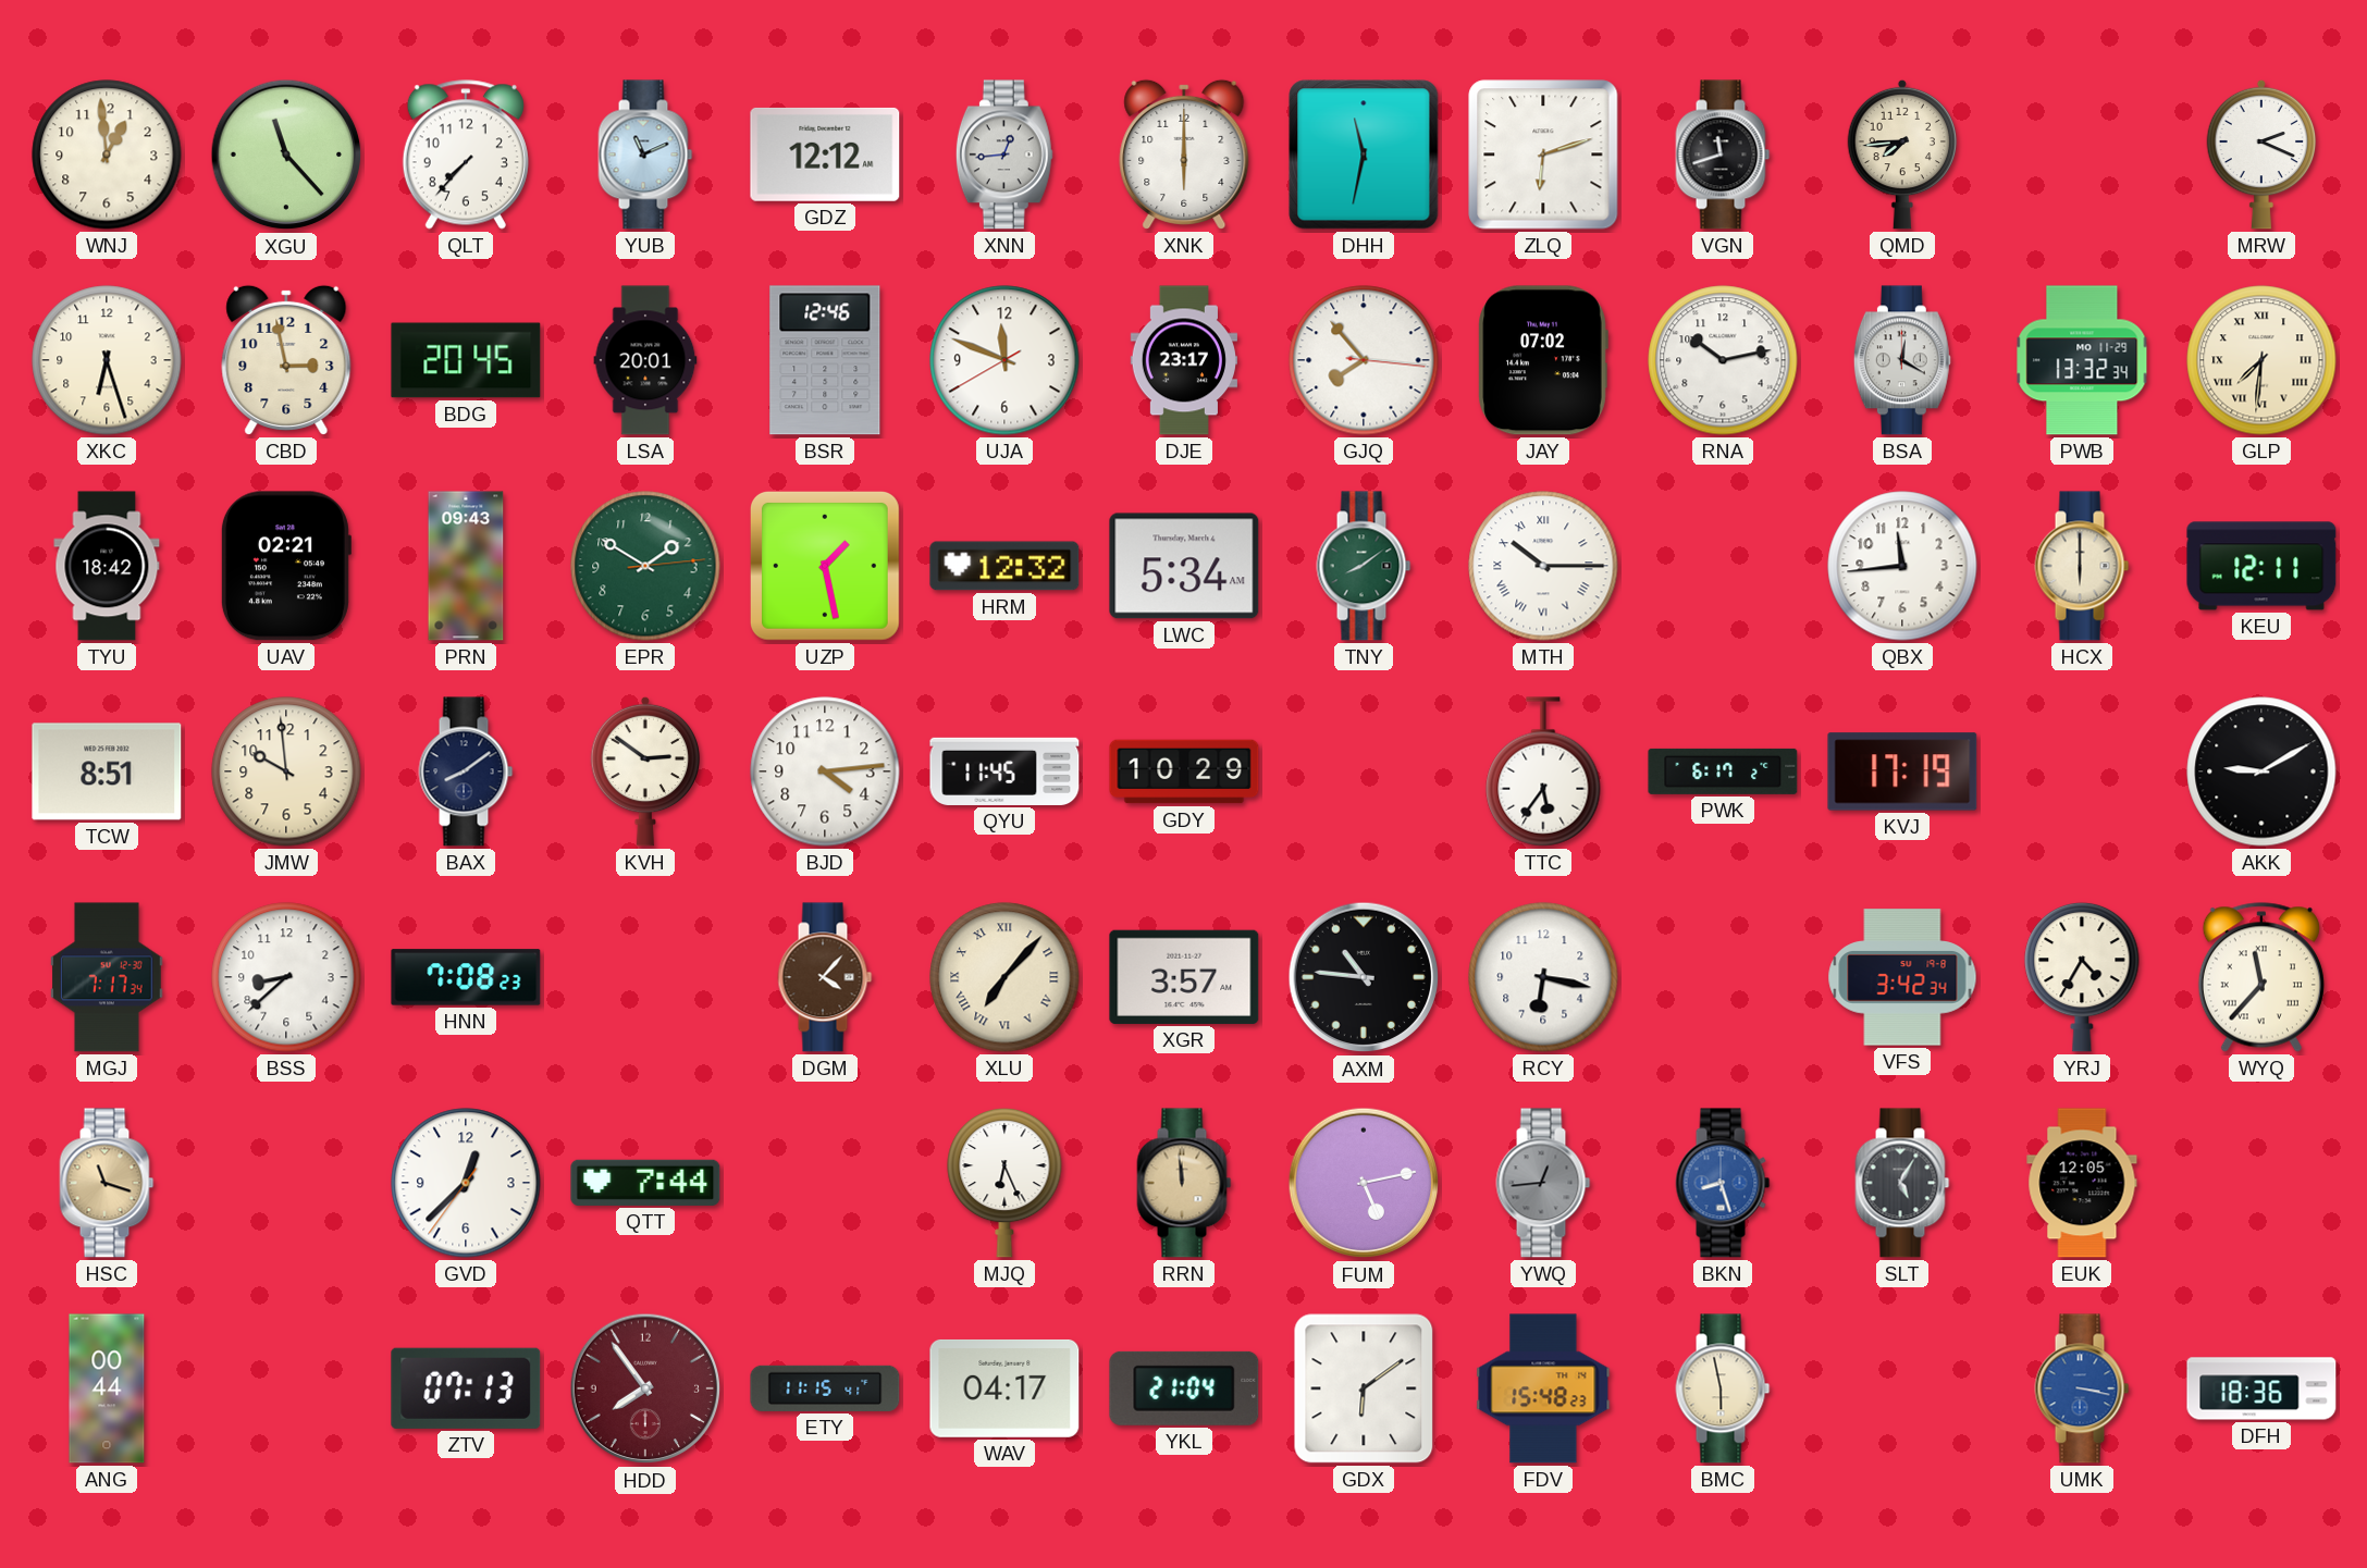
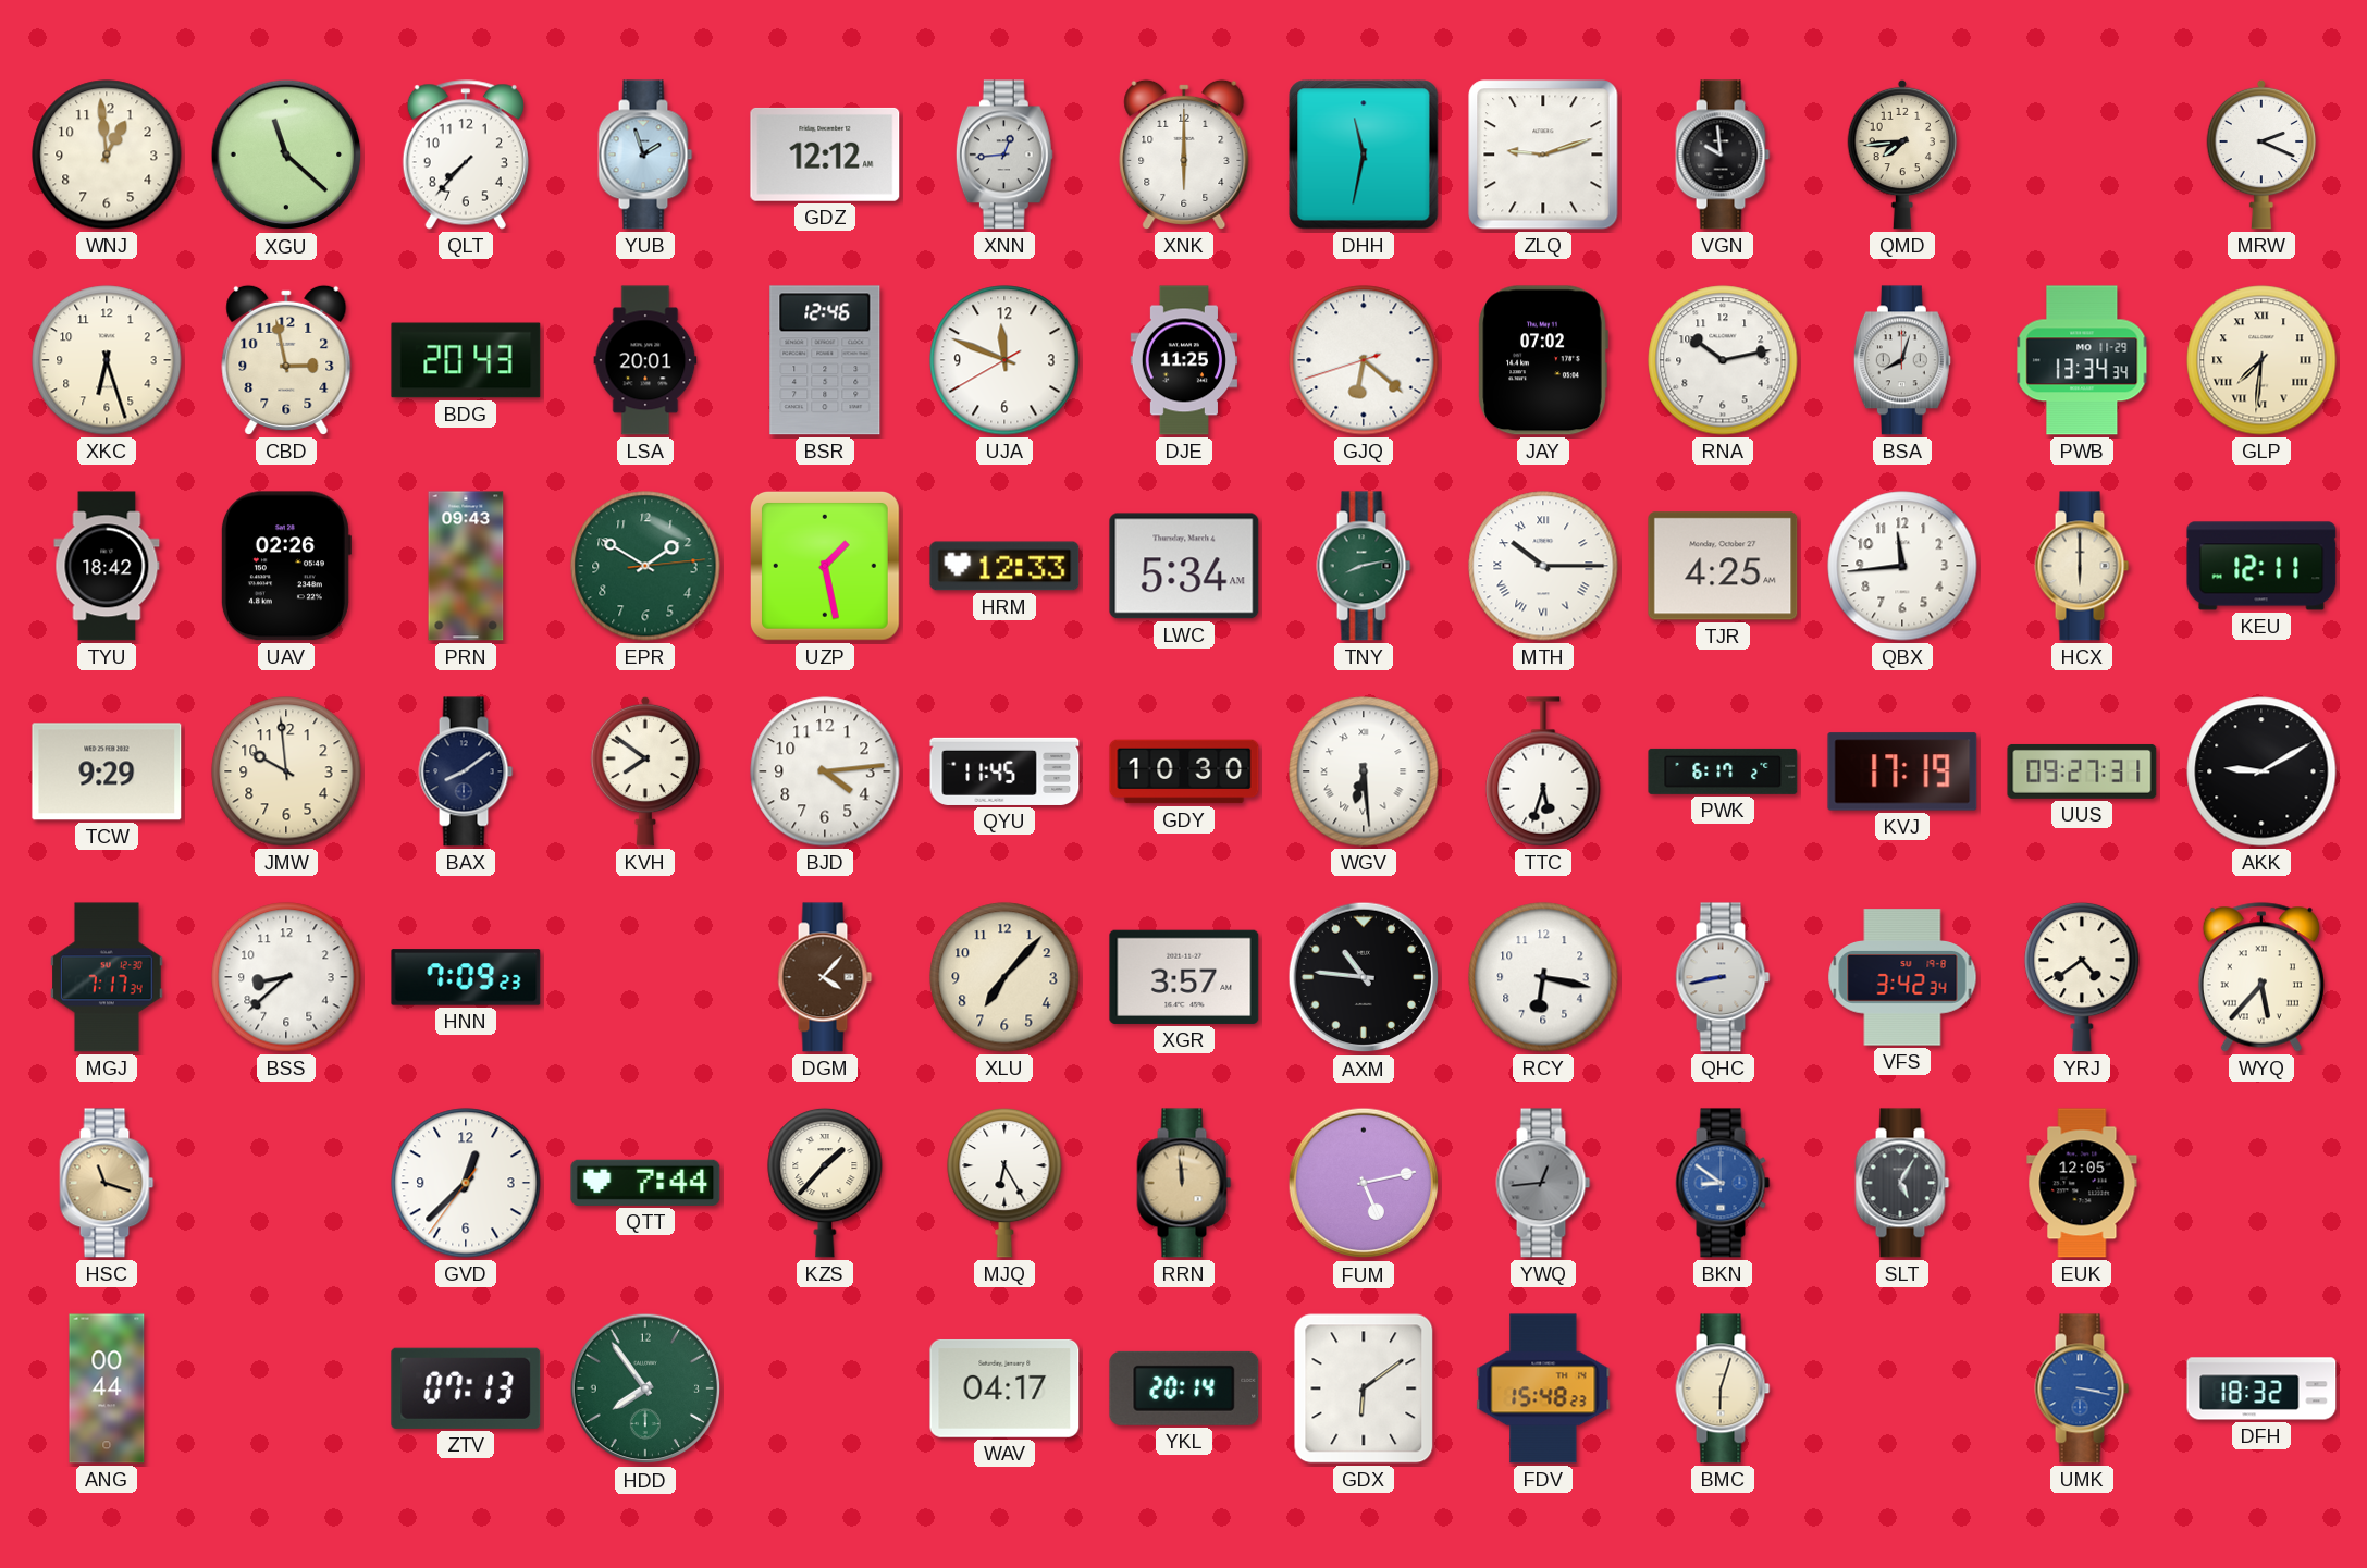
XGU: 11:23 -> 11:22 (286, 155)
YUB: 11:11 -> 1:57 (645, 155)
ZLQ: 6:12 -> 9:12 (1543, 155)
VGN: 11:42 -> 9:59 (1723, 155)
BDG: 20:45 -> 20:43 (466, 360)
DJE: 23:17 -> 11:25 (1183, 360)
GJQ: 7:53 -> 6:21 (1364, 360)
BSA: 12:20 -> 8:03 (1902, 360)
PWB: 13:32 -> 13:34 (2082, 360)
UAV: 02:21 -> 02:26 (285, 566)
HRM: 12:32 -> 12:33 (1004, 566)
TNY: 8:09 -> 8:13 (1364, 566)
TJR: none -> 4:25 (1723, 566)
TCW: 8:51 -> 9:29 (107, 771)
KVH: 2:51 -> 7:51 (645, 771)
GDY: 10:29 -> 10:30 (1184, 771)
WGV: none -> 6:29 (1364, 771)
TTC: 5:36 -> 5:33 (1543, 771)
UUS: none -> 09:27 (2082, 771)
HNN: 7:08 -> 7:09 (466, 977)
XLU numerals: Roman -> Arabic (1004, 977)
QHC: none -> 8:43 (1723, 977)
YRJ: 4:35 -> 4:39 (2082, 977)
WYQ: 11:37 -> 5:37 (2261, 977)
KZS: none -> 1:37 (825, 1183)
MJQ: 6:26 -> 6:25 (1004, 1183)
BKN: 8:27 -> 8:51 (1723, 1183)
HDD dial: burgundy -> green (645, 1388)
ETY: 11:15 -> none (825, 1388)
YKL: 21:04 -> 20:14 (1184, 1388)
BMC: 5:58 -> 6:03 (1723, 1388)
DFH: 18:36 -> 18:32 (2261, 1388)
